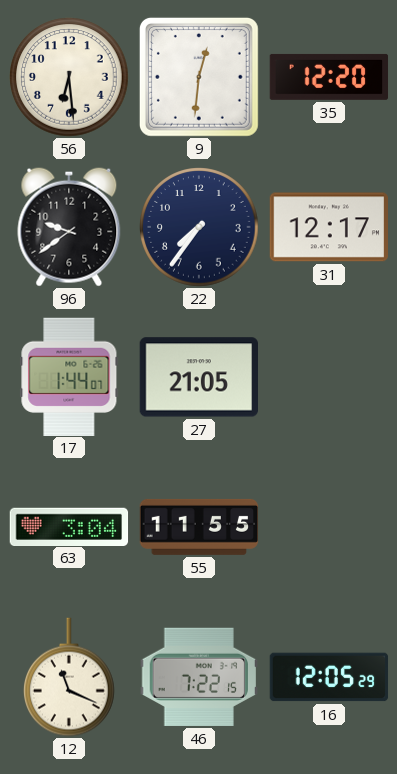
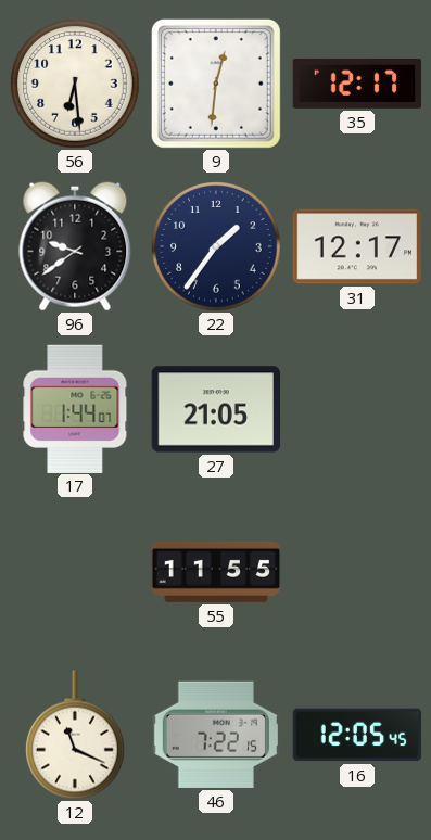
35: 12:20 -> 12:17 (357, 84)
22: 7:36 -> 1:36 (216, 246)
63: 3:04 -> none (69, 526)
16: 12:05:29 -> 12:05:45 (357, 735)
